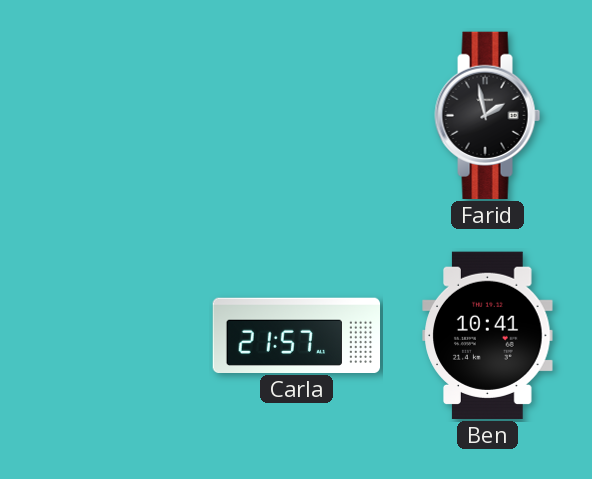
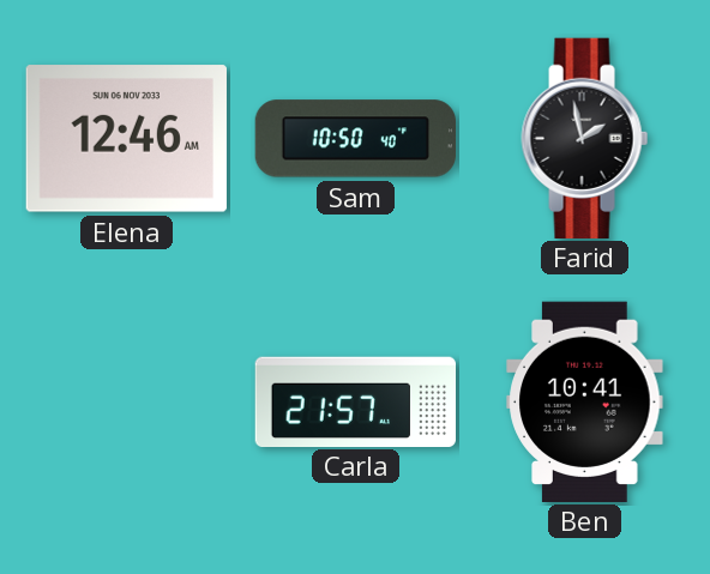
Elena: none -> 12:46 (126, 139)
Sam: none -> 10:50 (355, 139)
